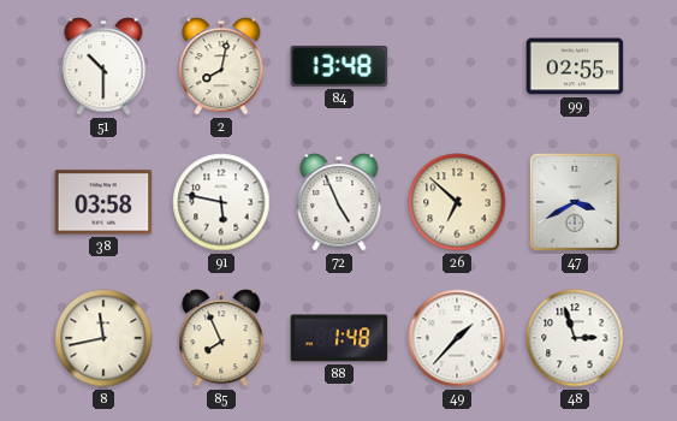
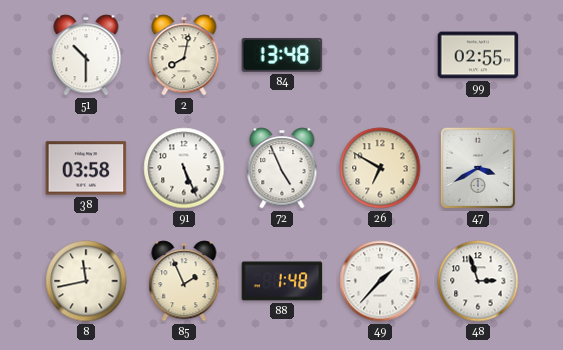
91: 5:47 -> 5:26 (184, 168)
26: 6:52 -> 6:50 (380, 168)
85: 7:56 -> 1:56 (184, 281)
